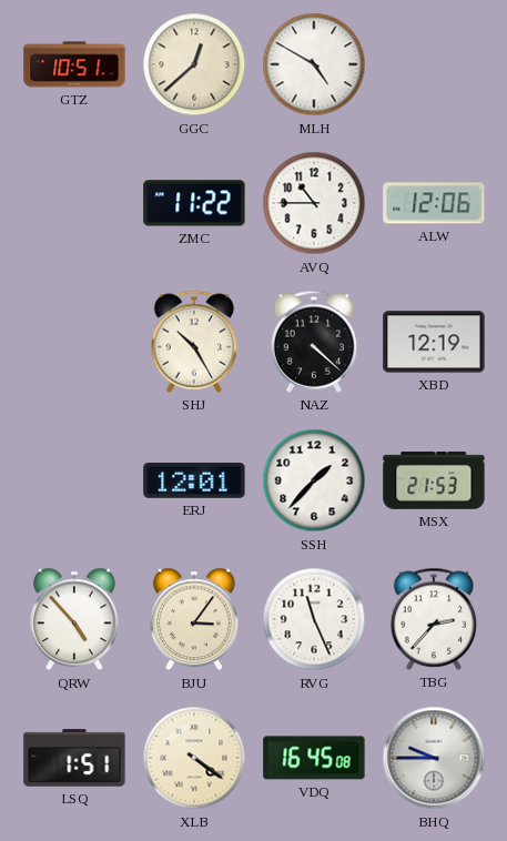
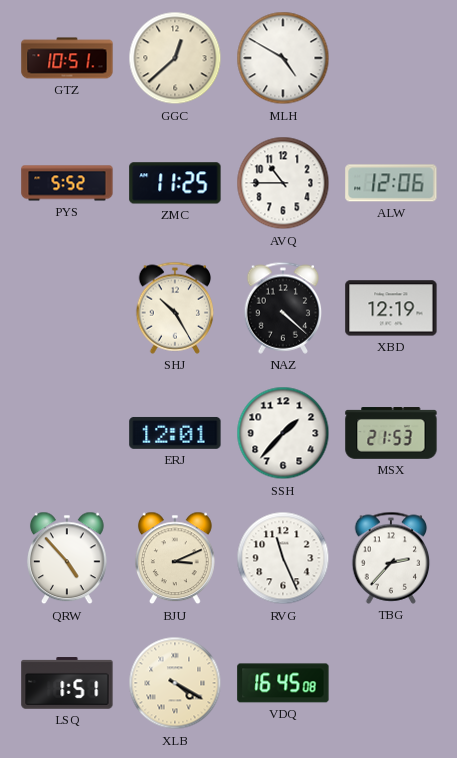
PYS: none -> 5:52 (67, 183)
ZMC: 11:22 -> 11:25 (175, 183)
BJU: 3:06 -> 3:11 (175, 558)
XLB: 4:21 -> 4:20 (175, 683)
BHQ: 9:45 -> none (434, 758)
